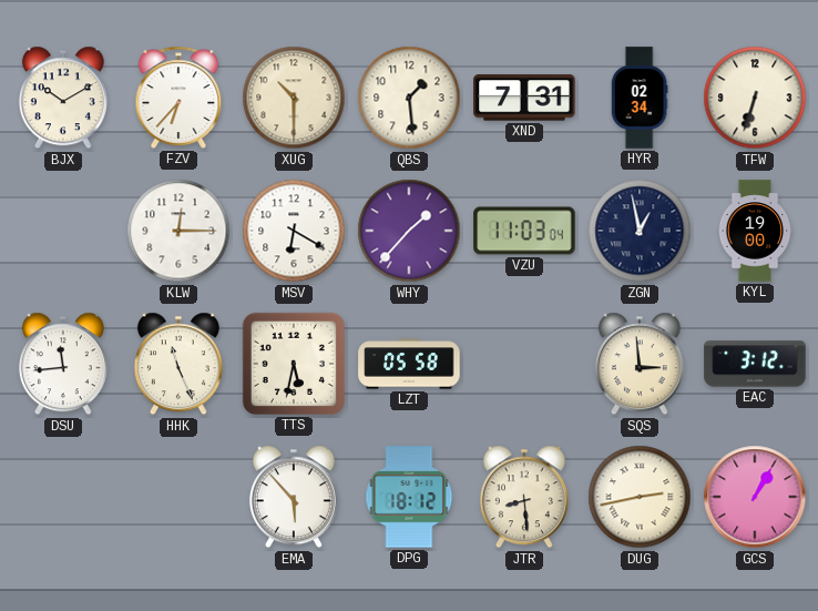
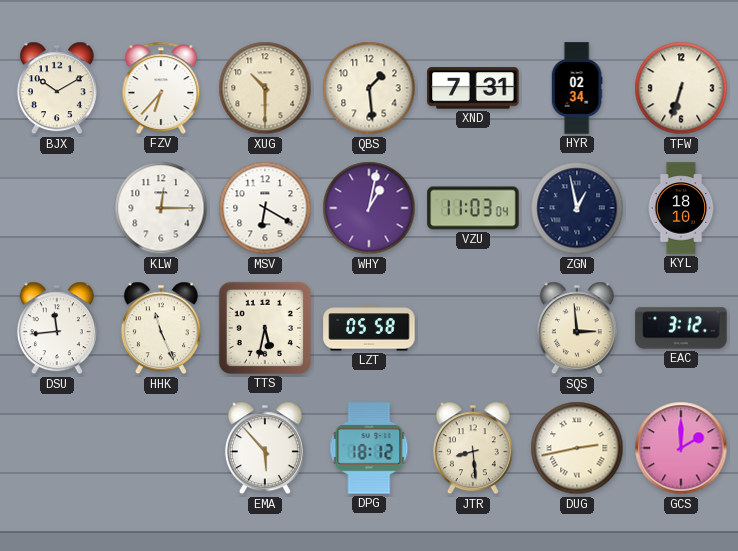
WHY: 1:37 -> 1:02 (369, 208)
KYL: 19:00 -> 18:10 (681, 208)
GCS: 1:05 -> 2:00 (681, 448)
